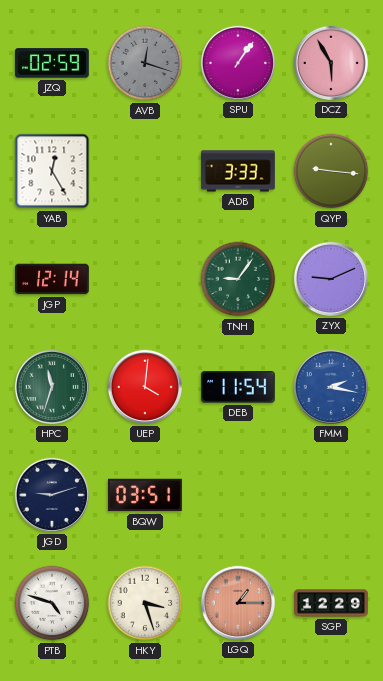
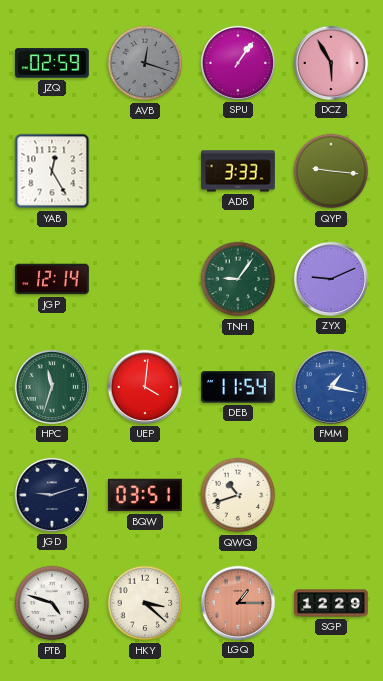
FMM: 2:17 -> 1:17 (331, 387)
QWQ: none -> 10:42 (238, 495)
HKY: 3:27 -> 3:22 (145, 603)
